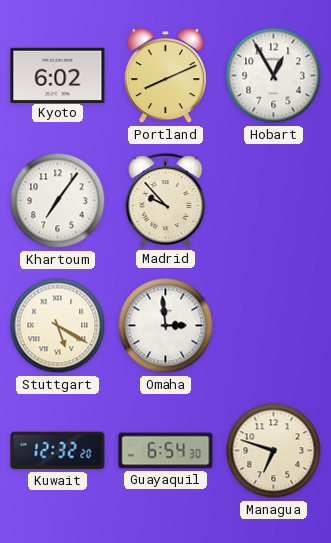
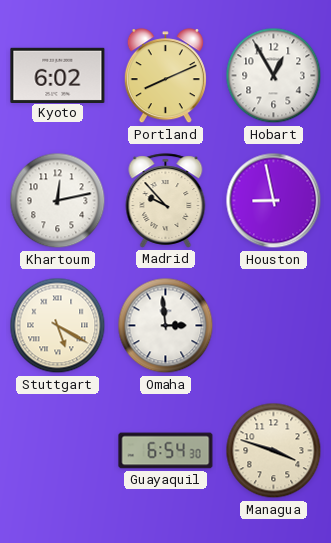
Khartoum: 7:06 -> 12:13 (58, 201)
Houston: none -> 8:58 (274, 201)
Kuwait: 12:32 -> none (58, 451)
Managua: 6:48 -> 3:48 (274, 451)
